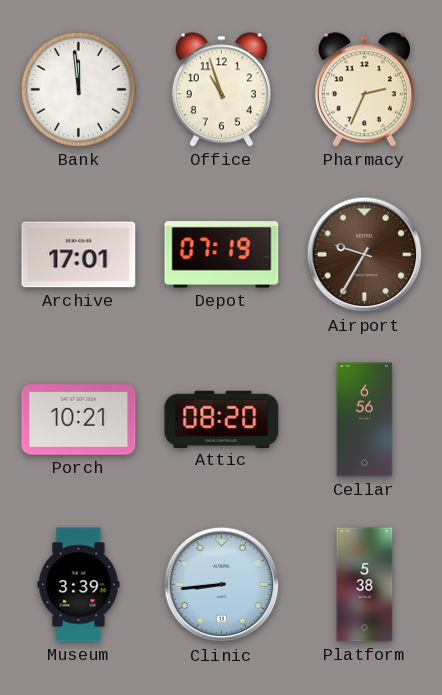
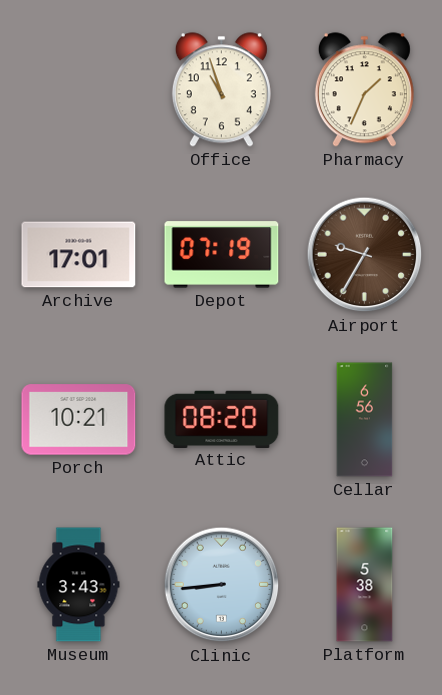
Bank: 11:59 -> none (78, 89)
Pharmacy: 2:34 -> 1:34 (364, 90)
Museum: 3:39 -> 3:43 (79, 585)
